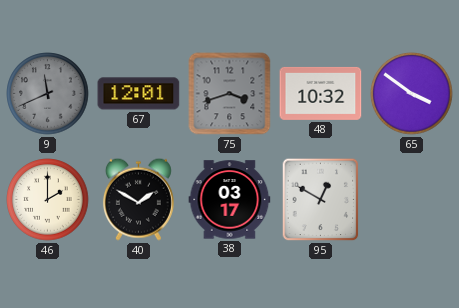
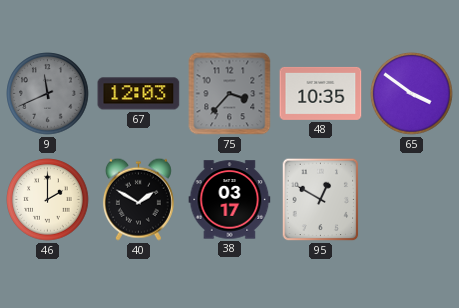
67: 12:01 -> 12:03 (139, 94)
75: 3:42 -> 3:37 (230, 94)
48: 10:32 -> 10:35 (321, 93)
